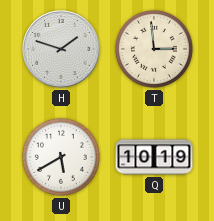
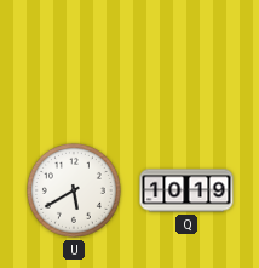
H: 1:48 -> none (61, 49)
T: 2:59 -> none (154, 49)
